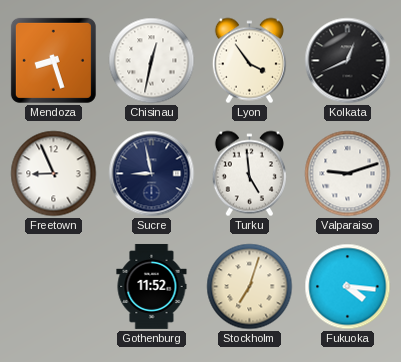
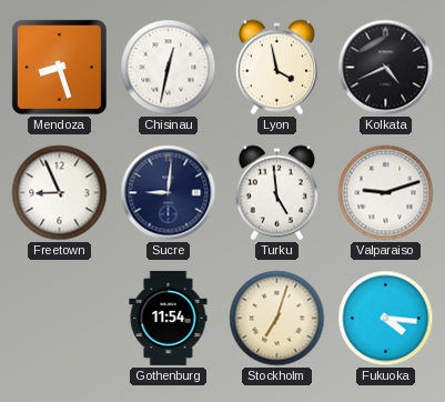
Lyon: 3:54 -> 3:58 (276, 68)
Kolkata: 12:41 -> 4:41 (386, 68)
Sucre: 8:58 -> 9:01 (169, 193)
Gothenburg: 11:52 -> 11:54 (169, 318)
